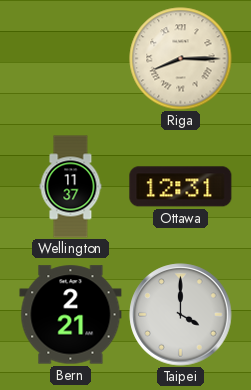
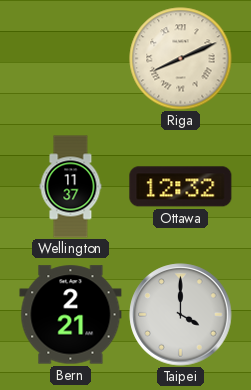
Riga: 8:15 -> 8:11 (181, 59)
Ottawa: 12:31 -> 12:32 (181, 187)
